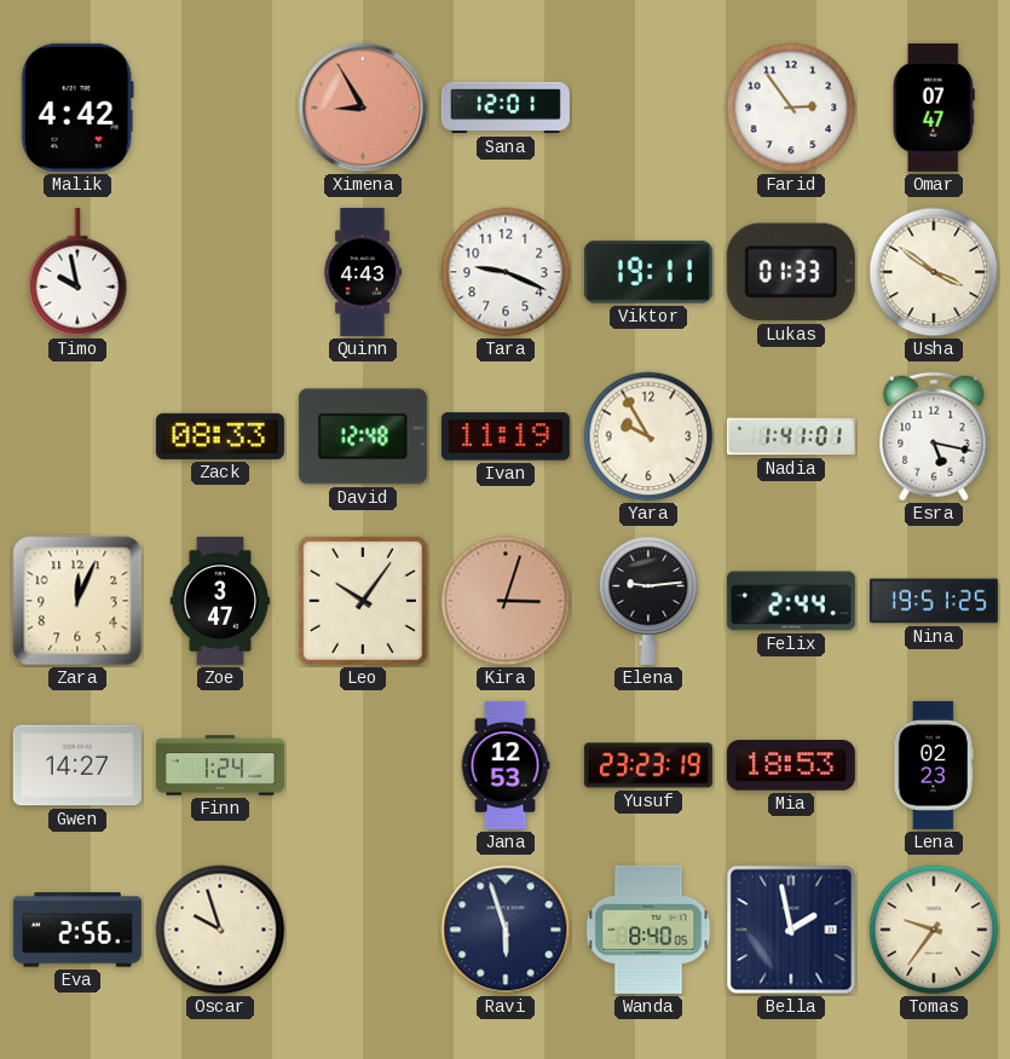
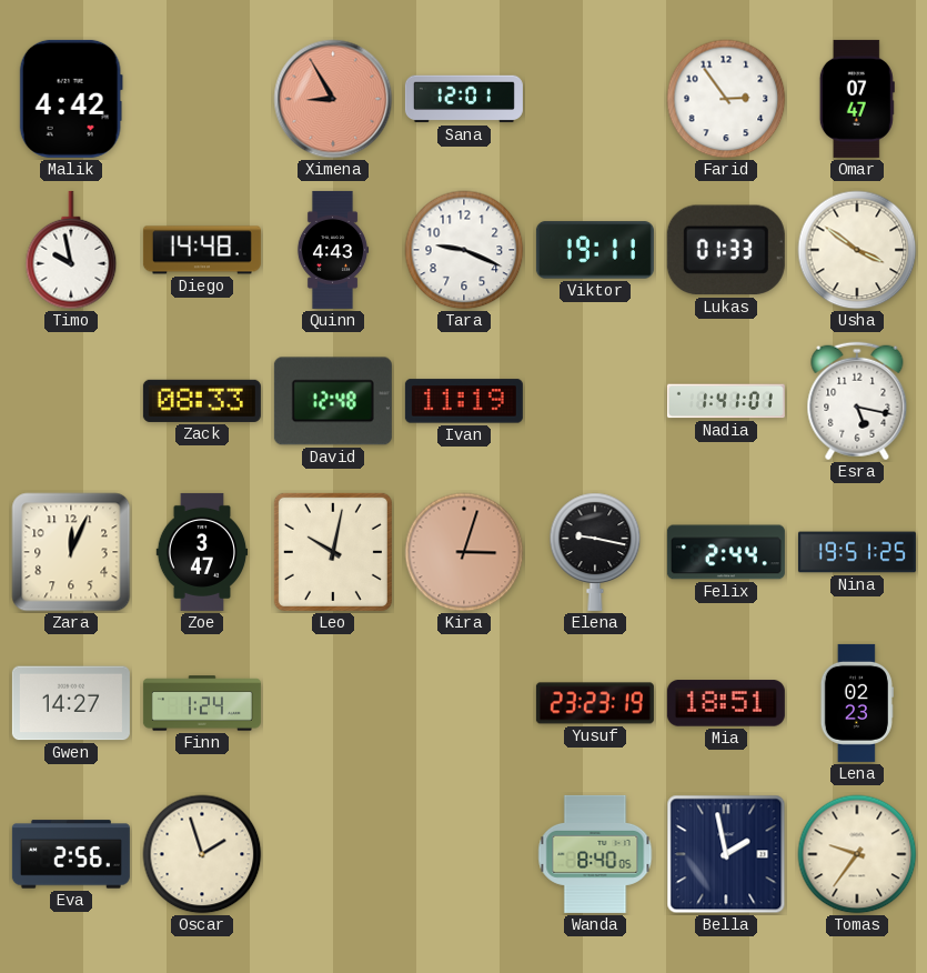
Diego: none -> 14:48 (202, 250)
Yara: 9:55 -> none (648, 436)
Leo: 10:06 -> 10:02 (333, 552)
Elena: 9:14 -> 9:17 (595, 552)
Jana: 12:53 -> none (506, 765)
Mia: 18:53 -> 18:51 (726, 703)
Oscar: 9:57 -> 1:57 (202, 854)
Ravi: 5:57 -> none (506, 930)
